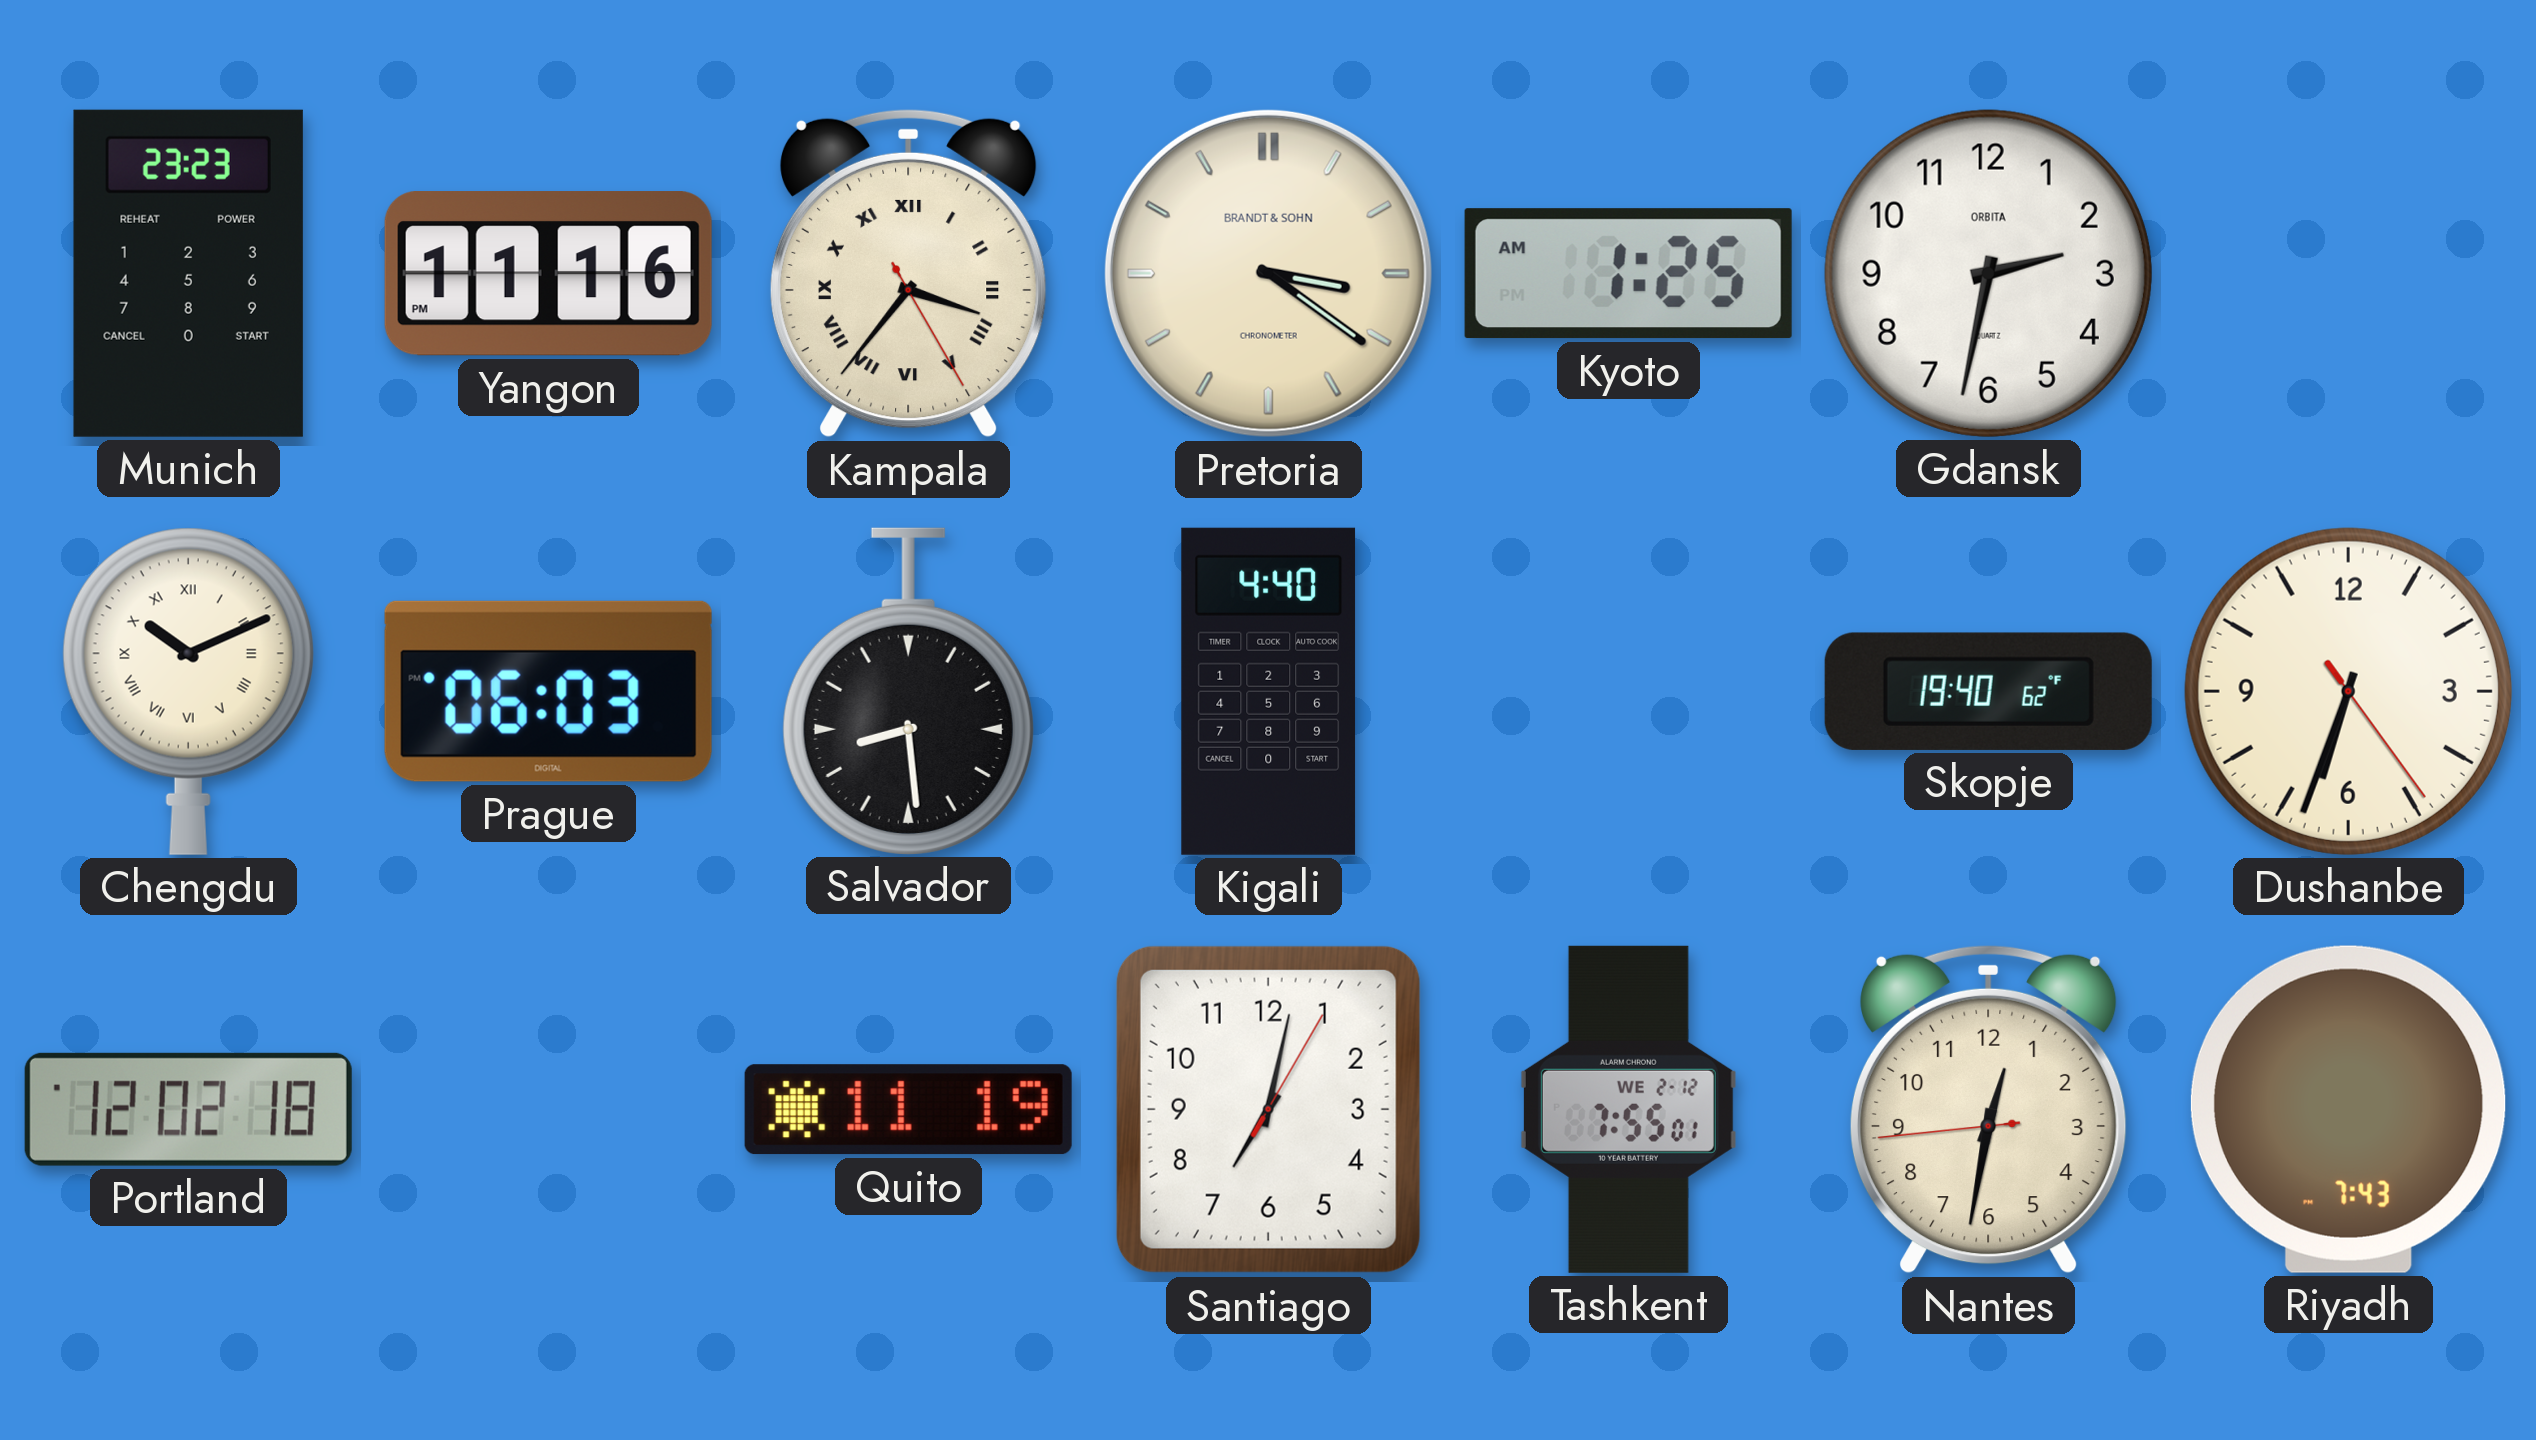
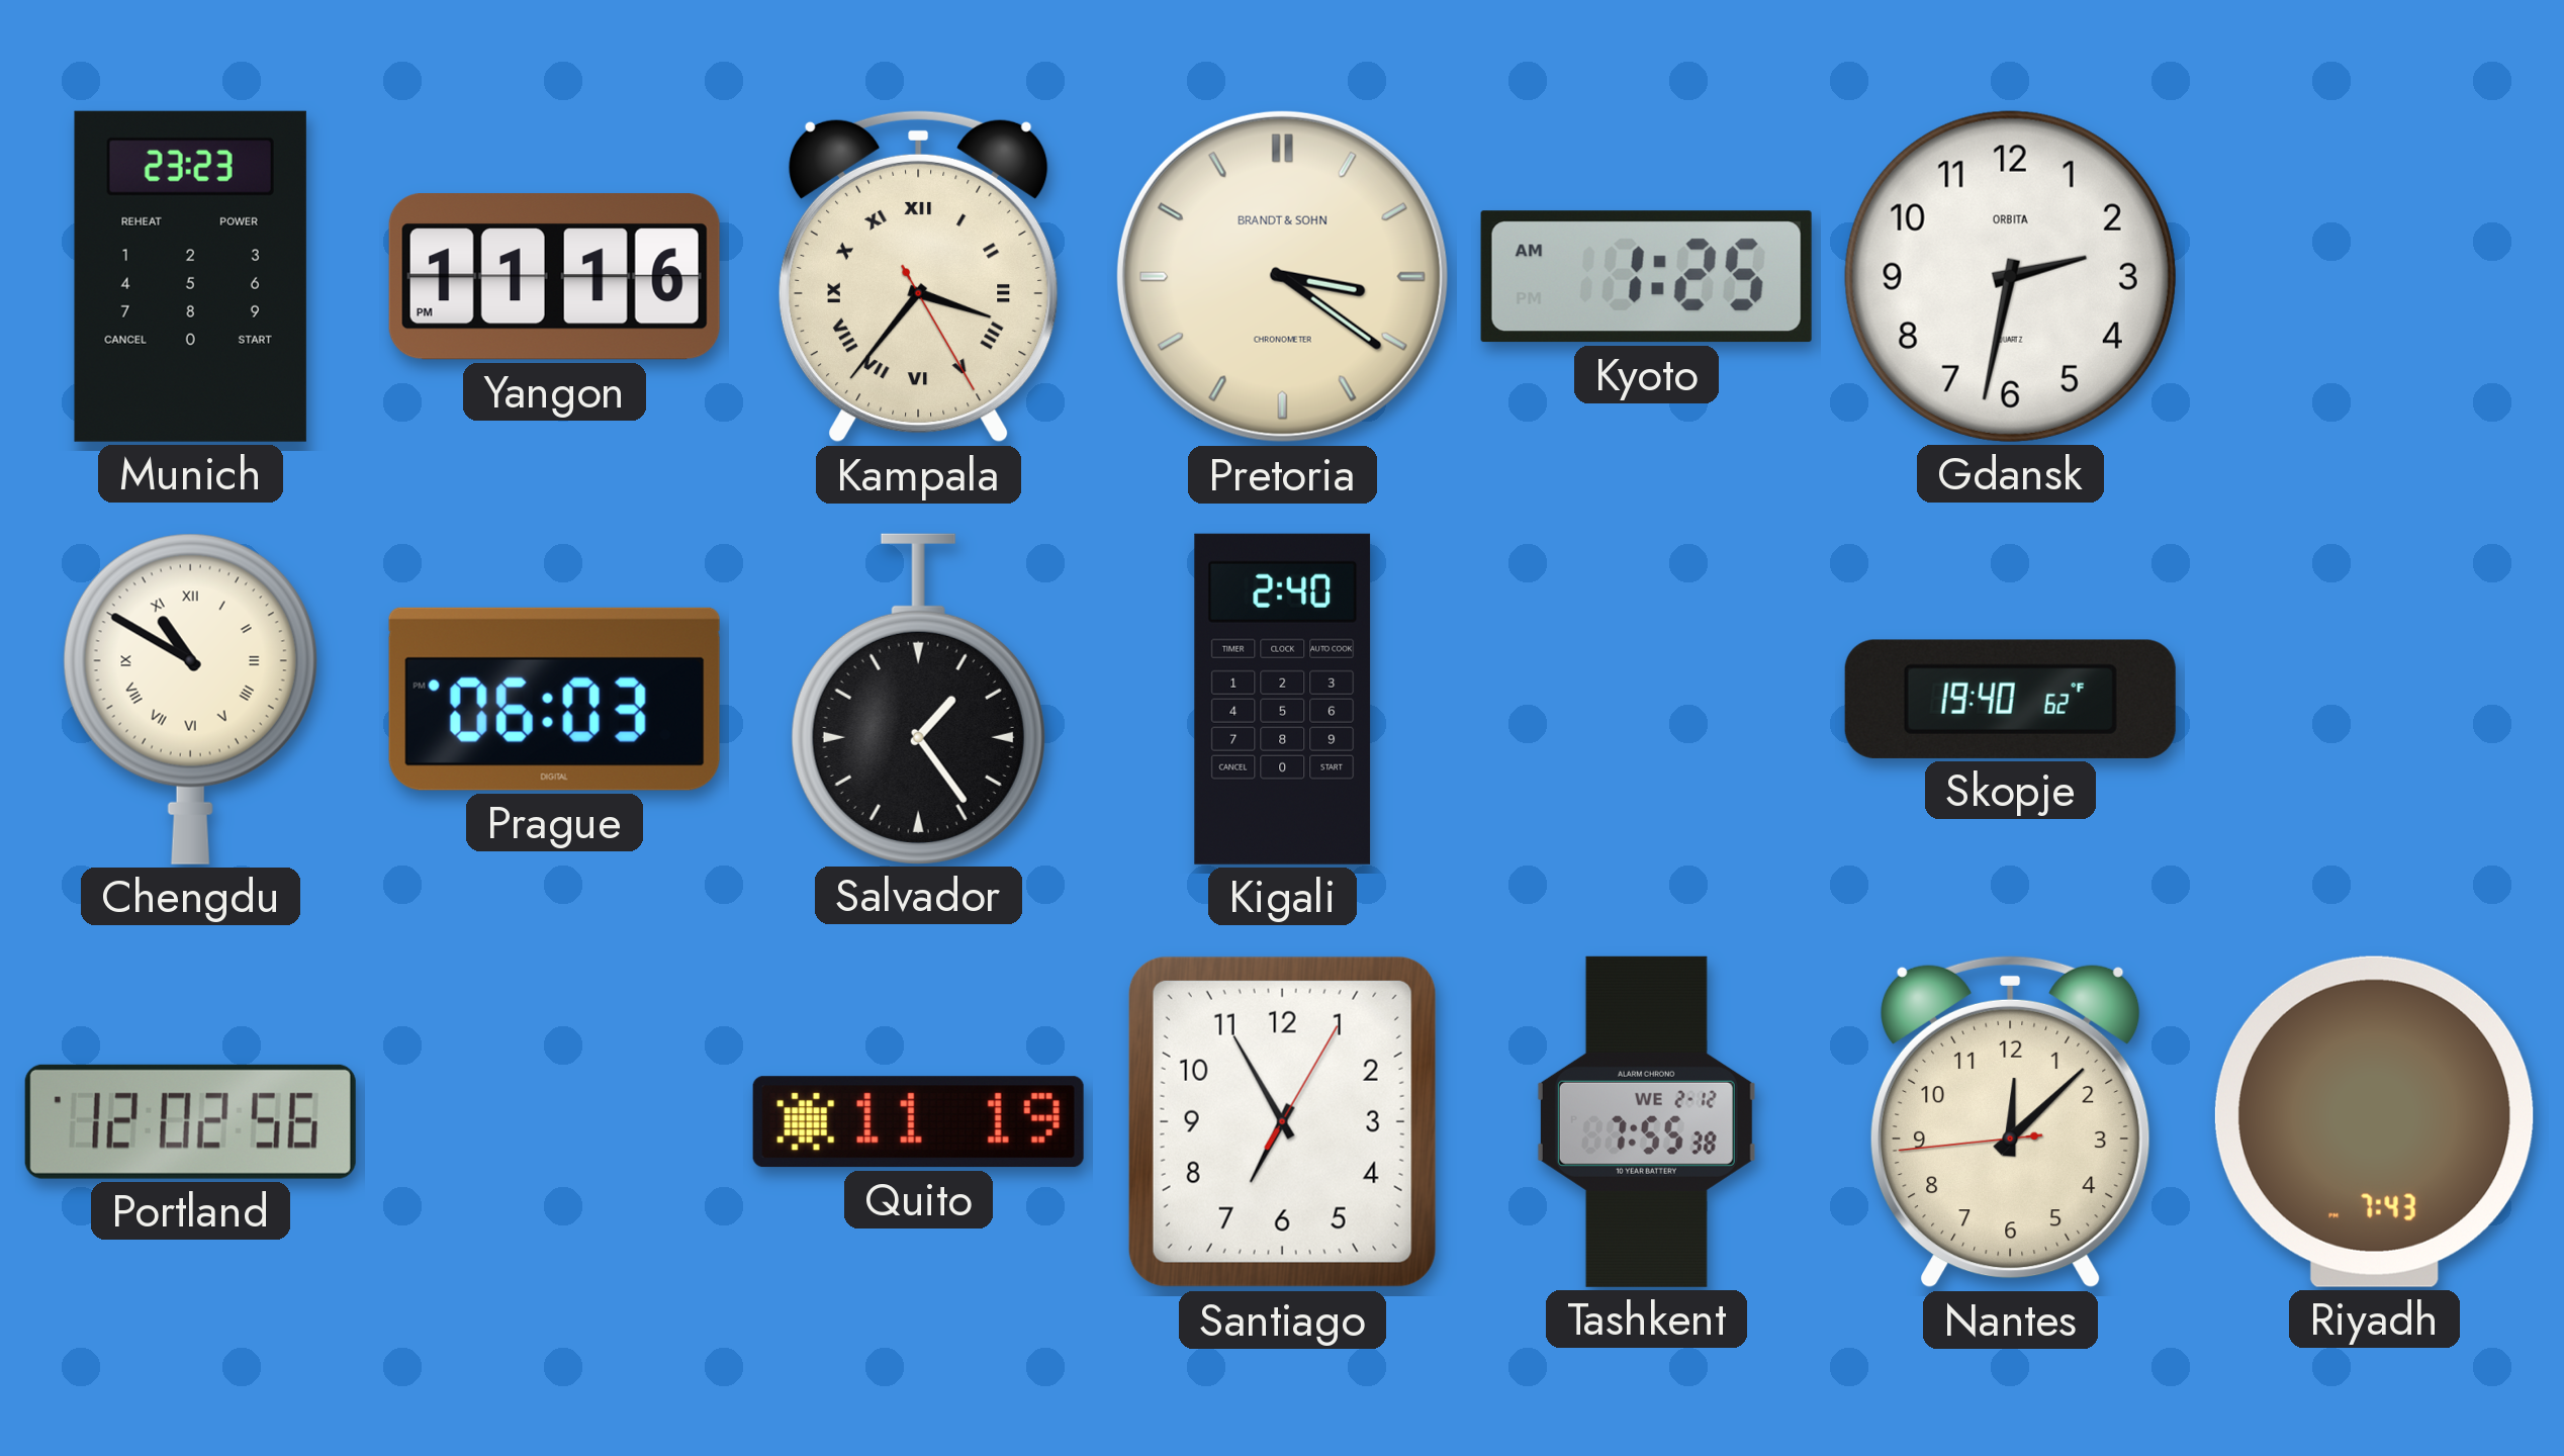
Chengdu: 10:11 -> 10:50 (190, 699)
Salvador: 8:29 -> 1:24 (918, 699)
Kigali: 4:40 -> 2:40 (1283, 699)
Dushanbe: 6:33 -> none (2348, 691)
Portland: 12:02:18 -> 12:02:56 (190, 1121)
Santiago: 7:02 -> 6:55 (1282, 1121)
Tashkent: 7:55:01 -> 7:55:38 (1646, 1121)
Nantes: 12:31 -> 12:07 (2010, 1121)
